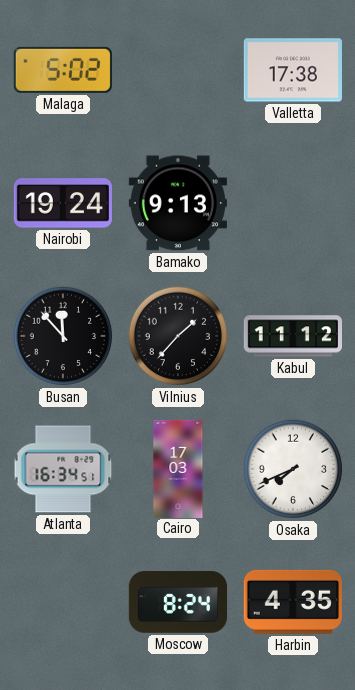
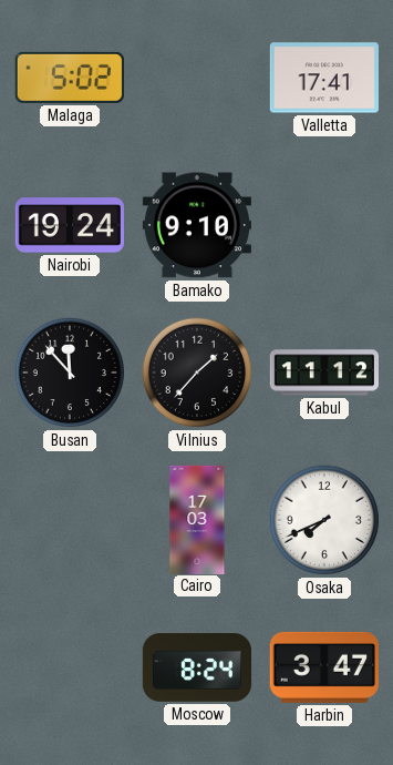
Valletta: 17:38 -> 17:41 (324, 78)
Bamako: 9:13 -> 9:10 (197, 225)
Atlanta: 16:34 -> none (63, 469)
Harbin: 4:35 -> 3:47 (324, 667)
